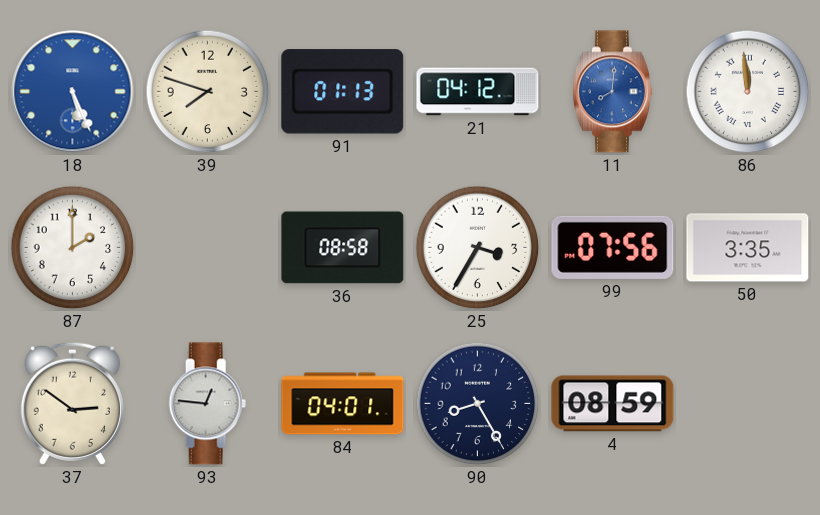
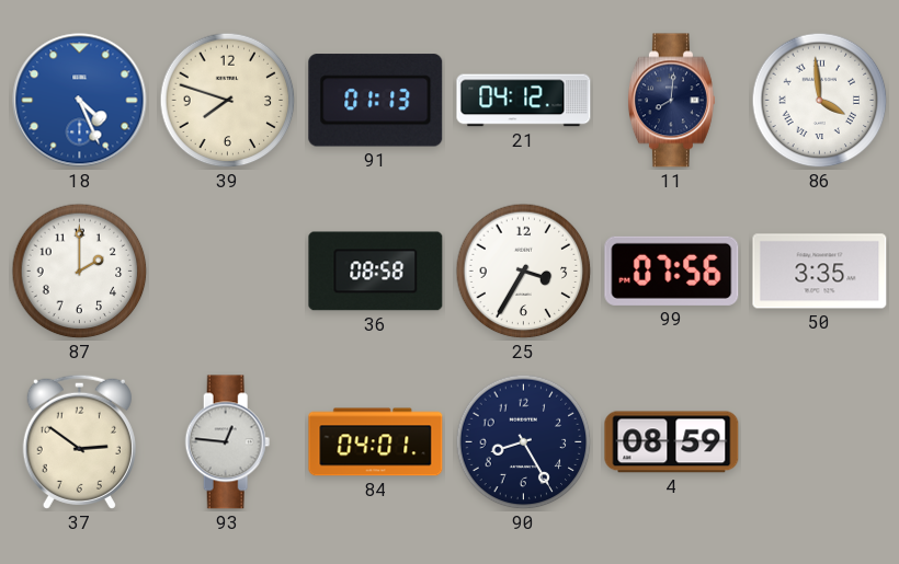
18: 5:26 -> 4:26 (80, 101)
11 dial: blue -> navy (671, 101)
86: 11:59 -> 3:59 (820, 101)
